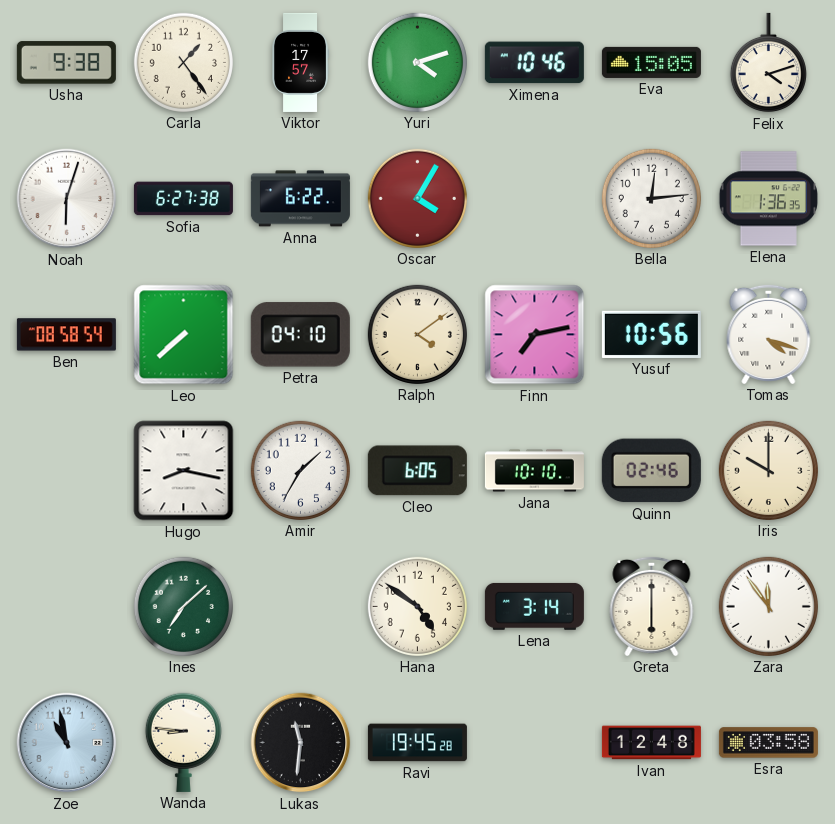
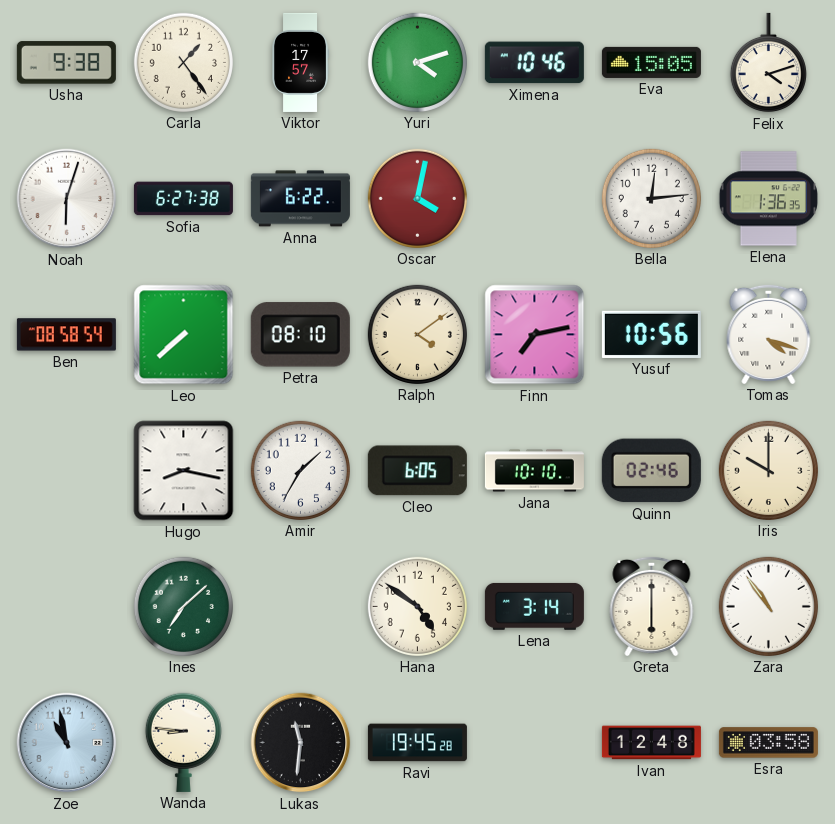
Oscar: 4:05 -> 4:02 (417, 198)
Petra: 04:10 -> 08:10 (300, 335)
Zara: 11:54 -> 10:54 (768, 606)
